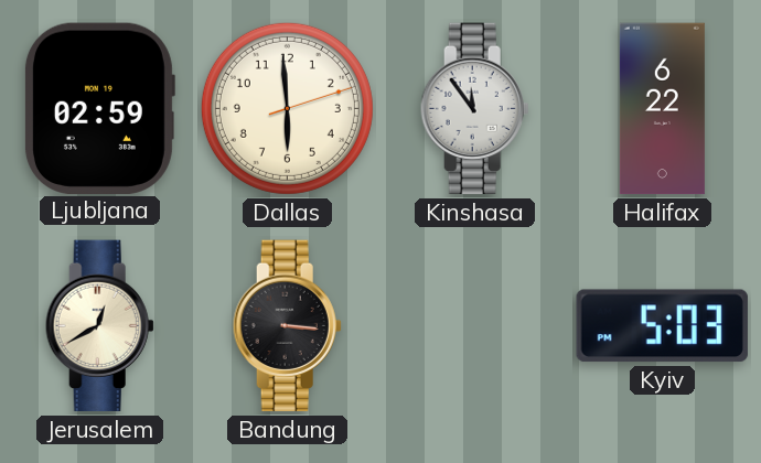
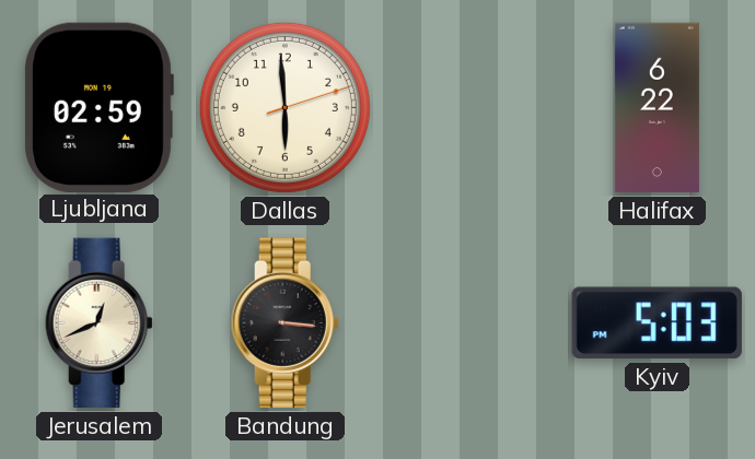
Kinshasa: 11:54 -> none (474, 109)
Jerusalem: 12:40 -> 12:41 (98, 323)
